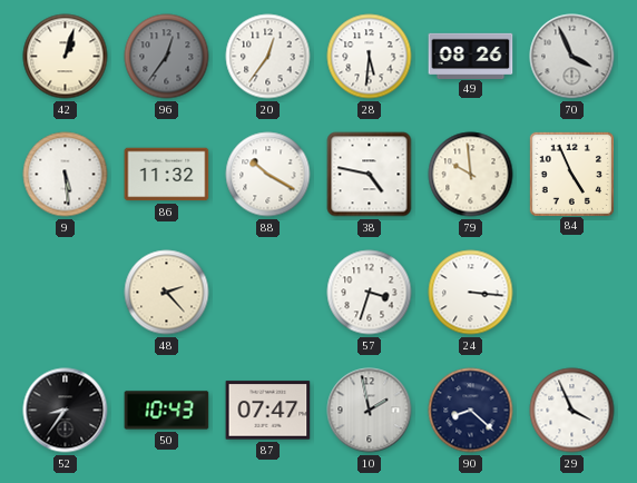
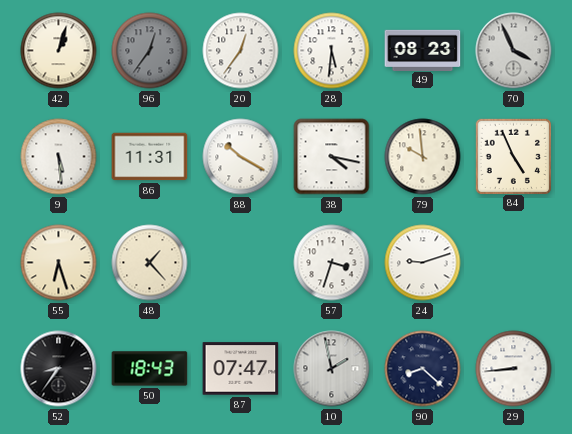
49: 08:26 -> 08:23 (423, 50)
86: 11:32 -> 11:31 (150, 157)
38: 4:47 -> 4:17 (332, 157)
55: none -> 6:27 (59, 263)
48: 2:23 -> 1:23 (150, 263)
24: 3:16 -> 9:12 (423, 263)
50: 10:43 -> 18:43 (150, 369)
29: 3:56 -> 8:44 (514, 369)
